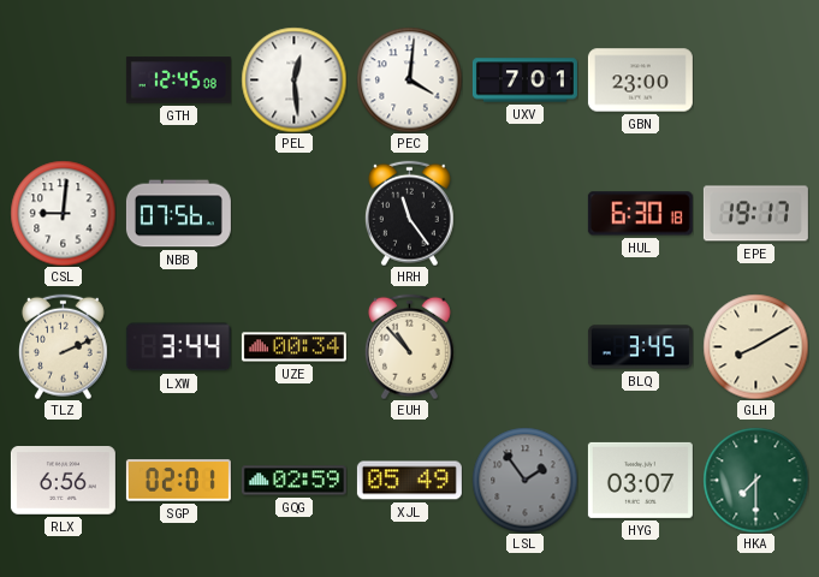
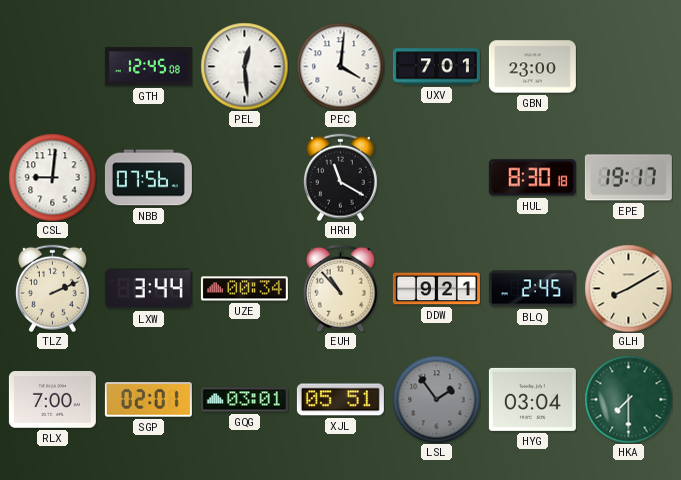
HRH: 11:24 -> 11:20 (340, 177)
HUL: 6:30 -> 8:30 (532, 178)
DDW: none -> 9:21 (436, 289)
BLQ: 3:45 -> 2:45 (532, 289)
RLX: 6:56 -> 7:00 (52, 400)
GQG: 02:59 -> 03:01 (244, 400)
XJL: 05:49 -> 05:51 (340, 400)
HYG: 03:07 -> 03:04 (532, 399)
